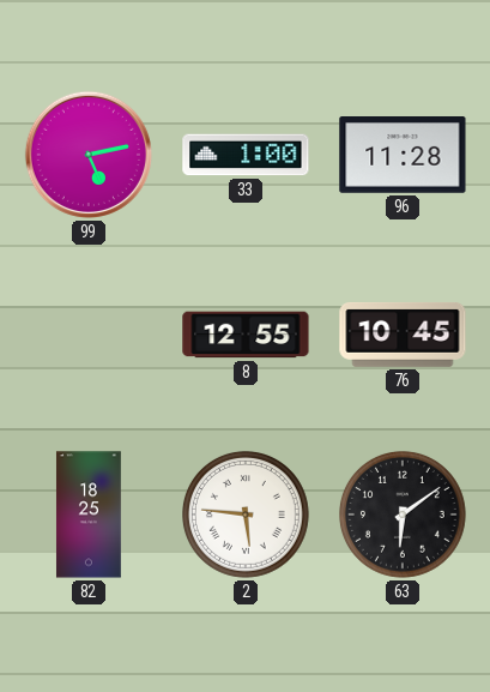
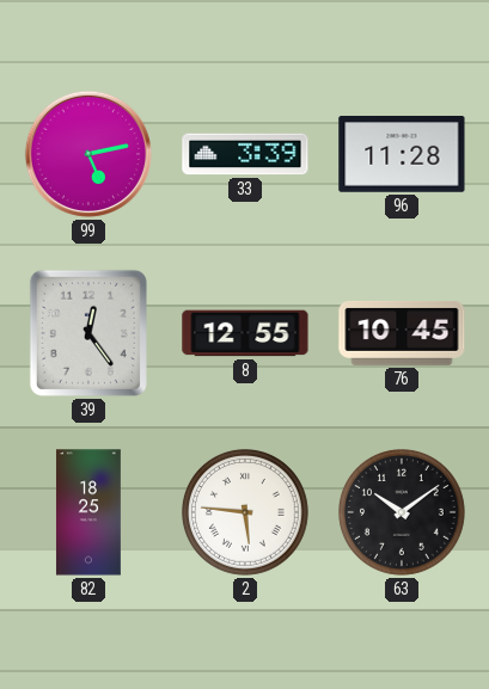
33: 1:00 -> 3:39 (245, 154)
39: none -> 12:24 (88, 333)
63: 6:09 -> 10:09 (403, 513)
